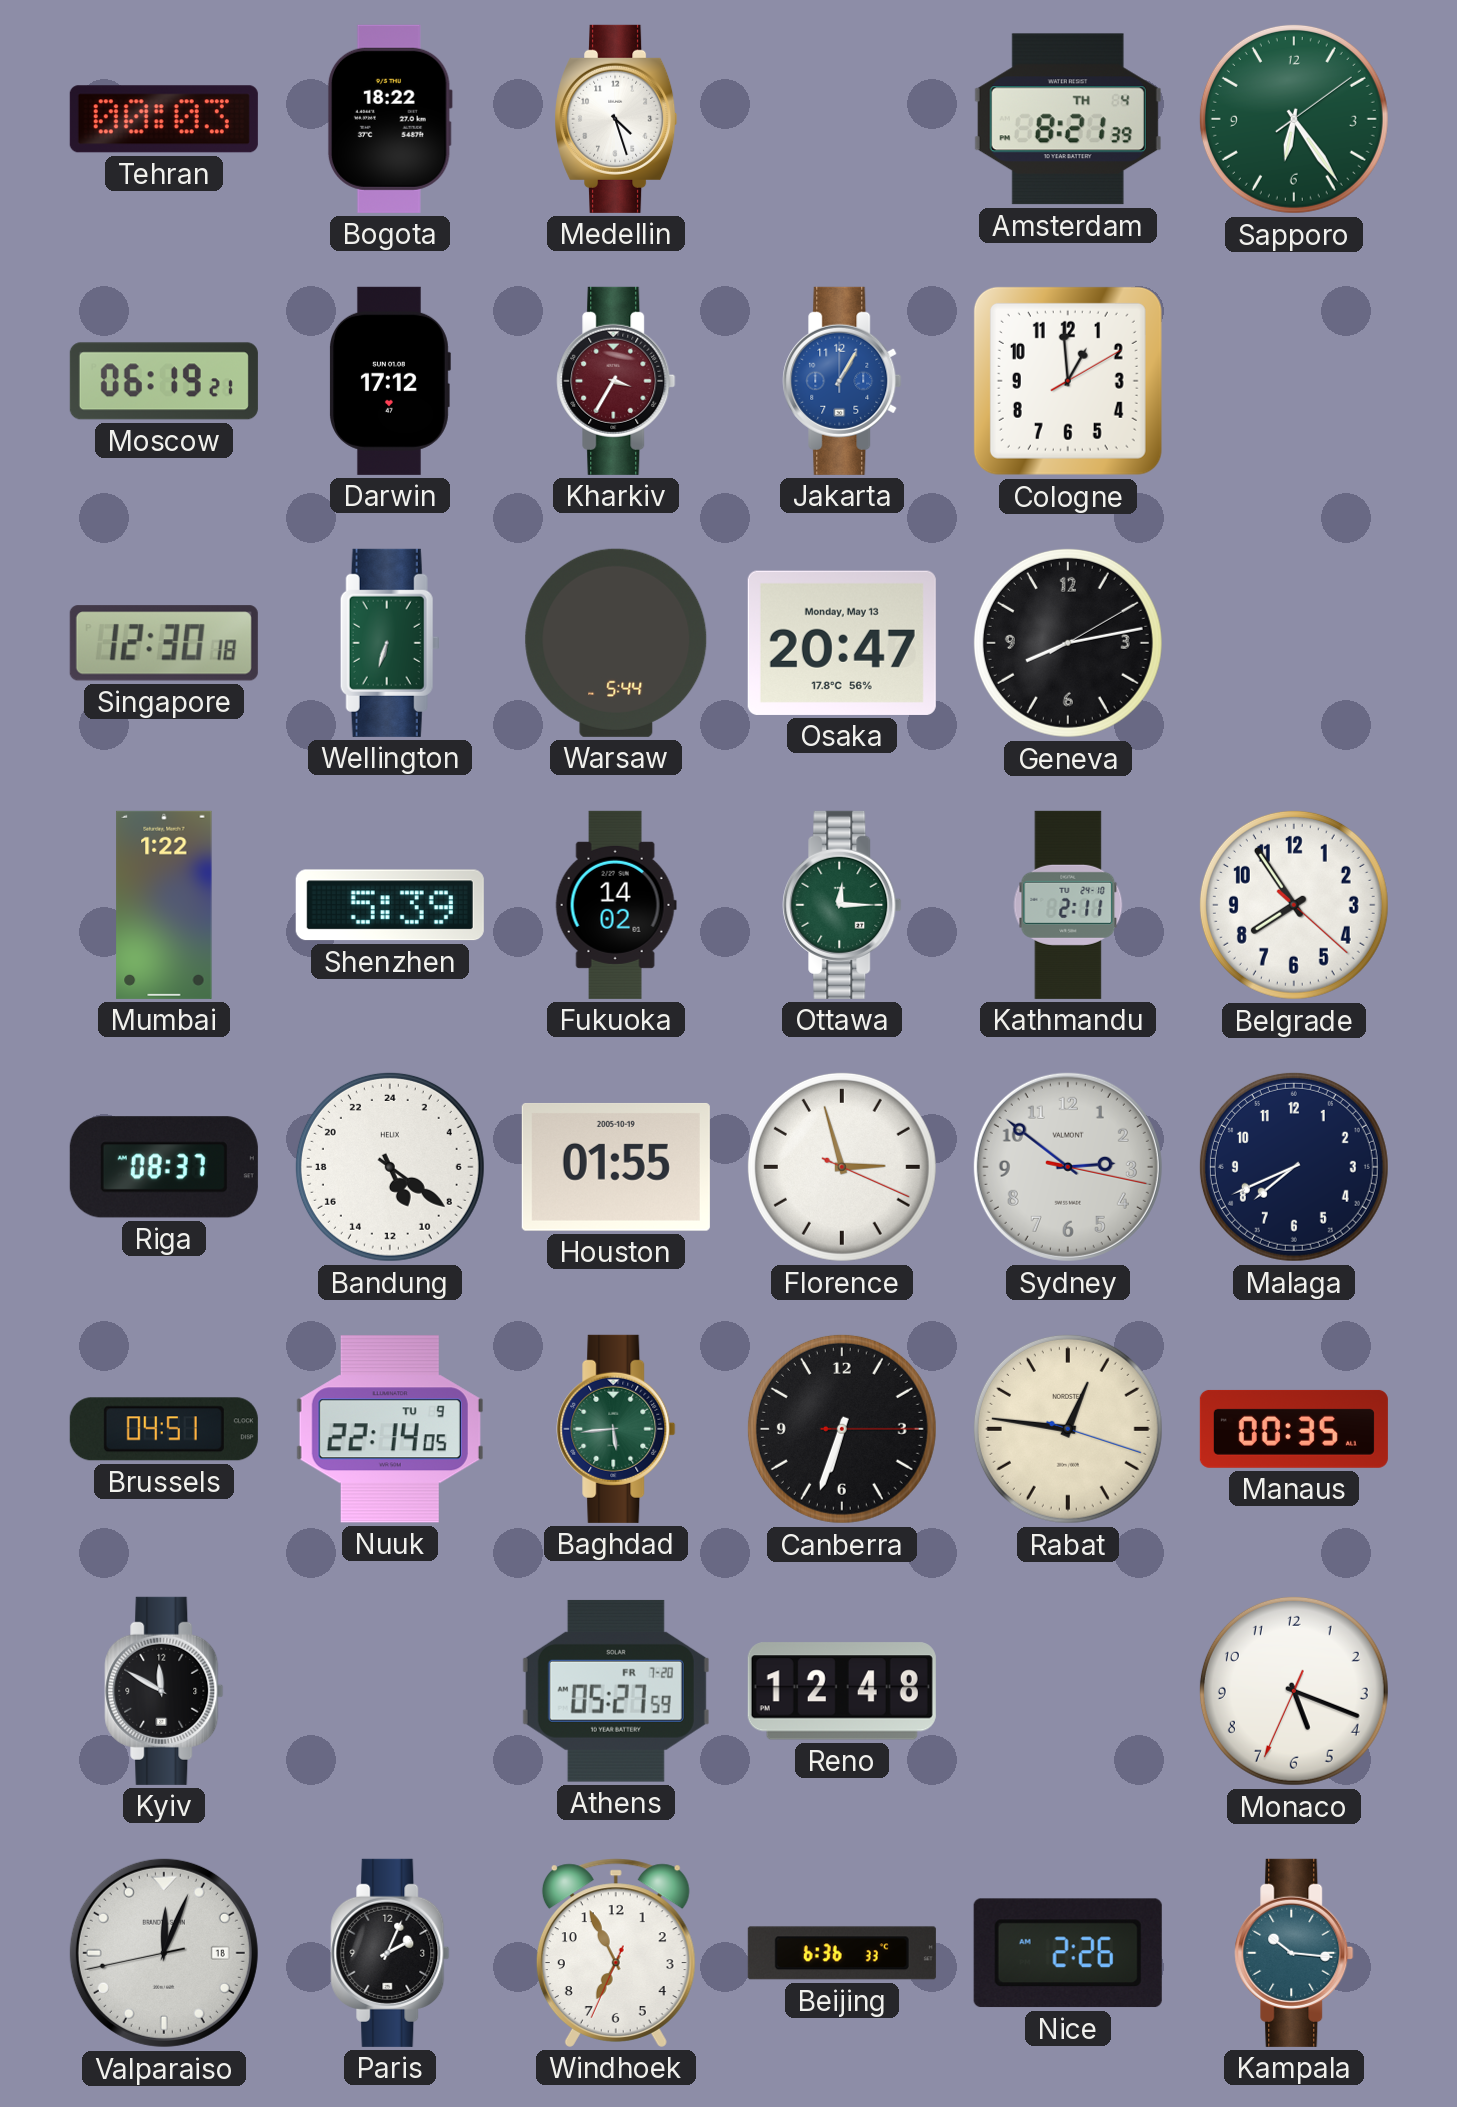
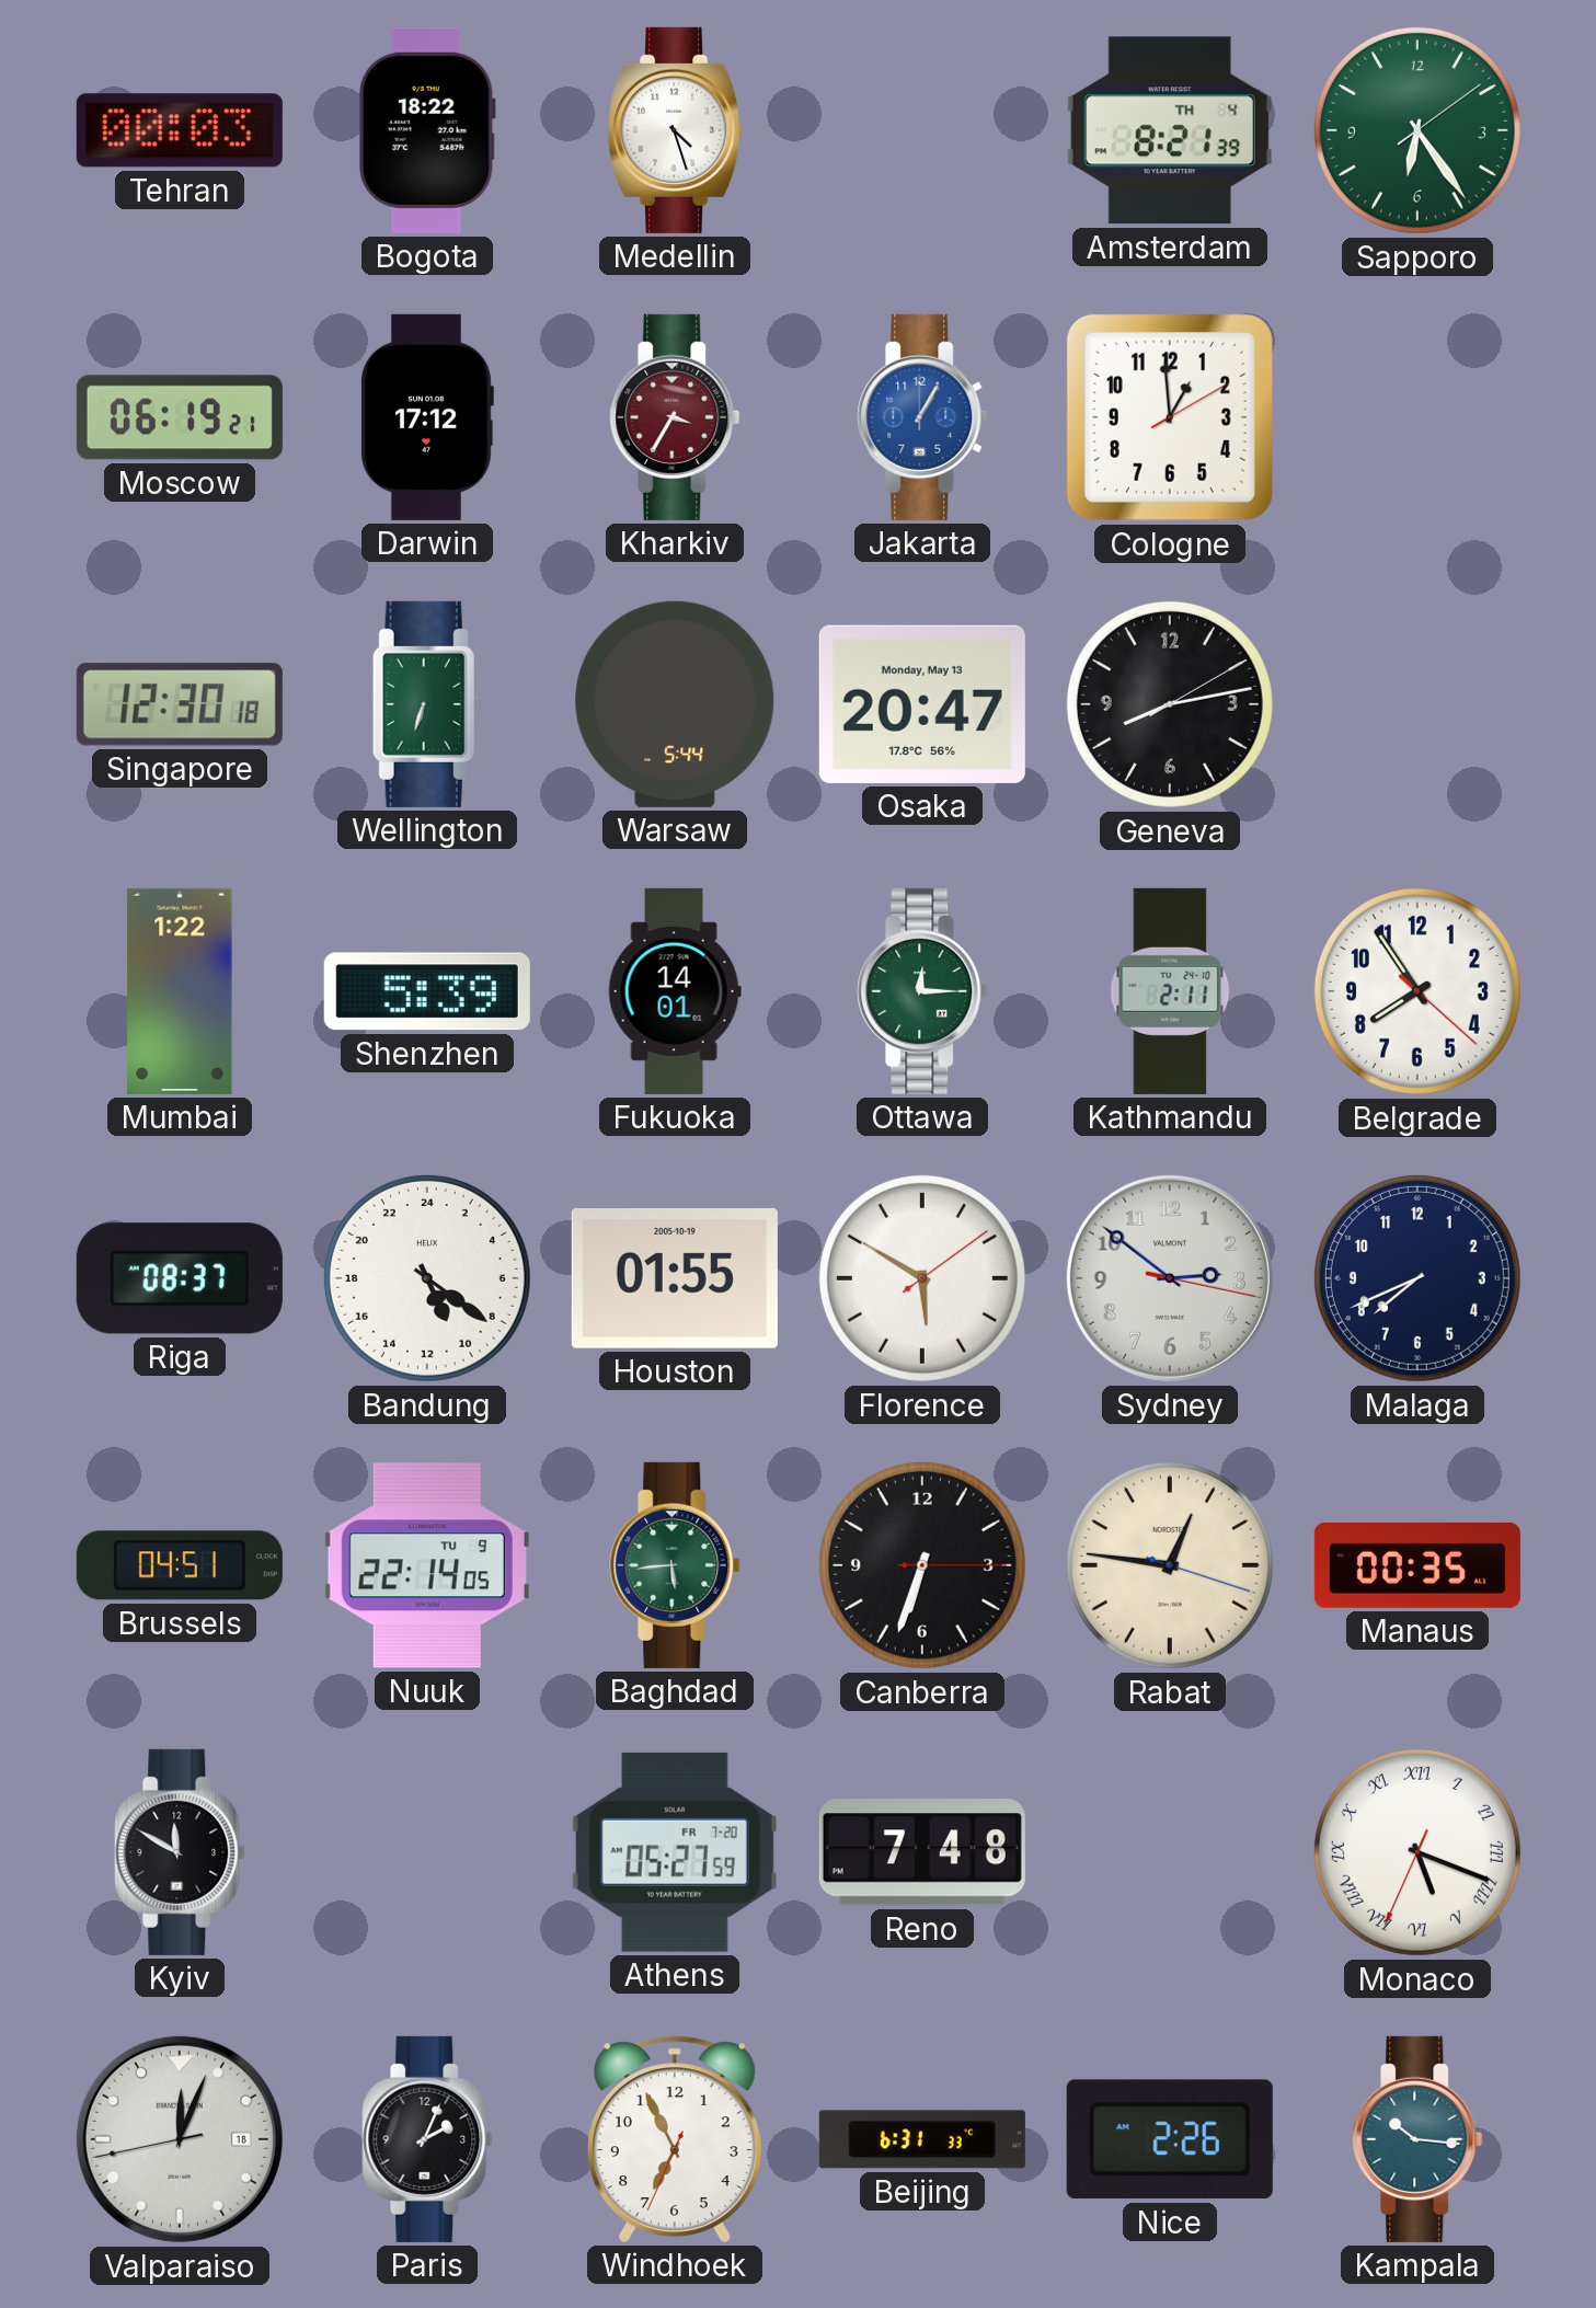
Fukuoka: 14:02 -> 14:01 (675, 991)
Florence: 2:57 -> 5:50 (922, 1278)
Reno: 12:48 -> 7:48 (922, 1852)
Monaco numerals: Arabic -> Roman (1417, 1852)
Beijing: 6:36 -> 6:31 (922, 2139)
